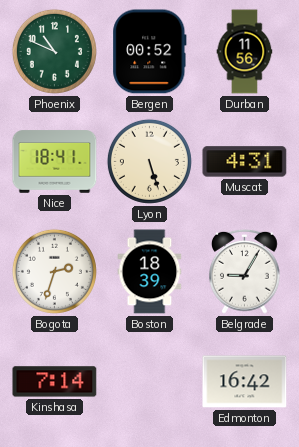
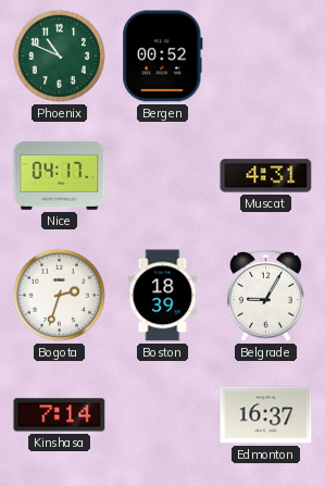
Durban: 11:56 -> none (245, 52)
Nice: 18:41 -> 04:17 (60, 176)
Lyon: 5:27 -> none (149, 161)
Edmonton: 16:42 -> 16:37 (266, 415)
